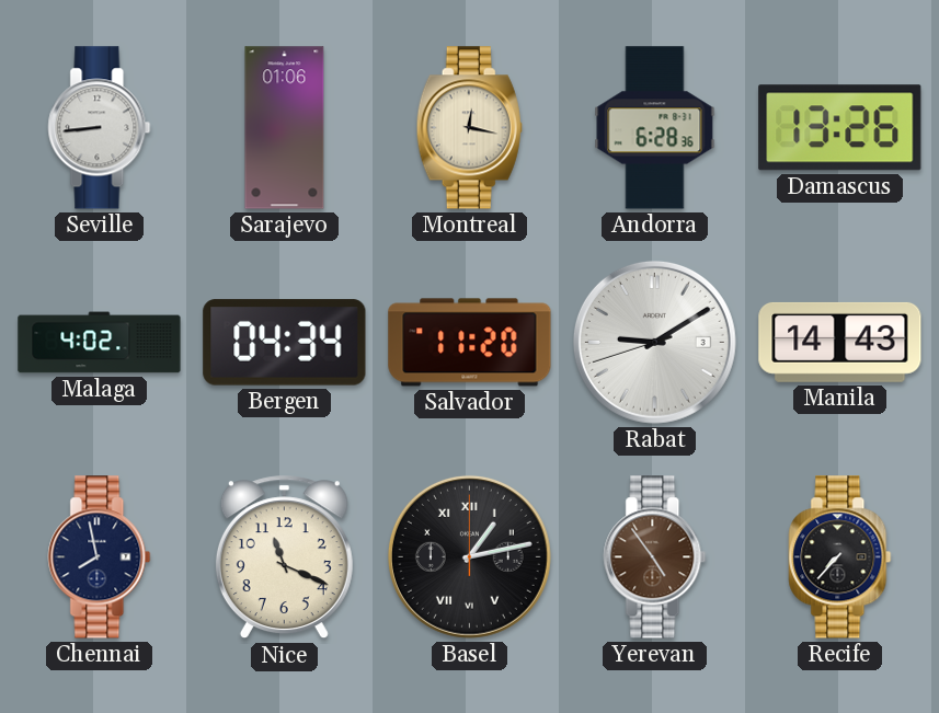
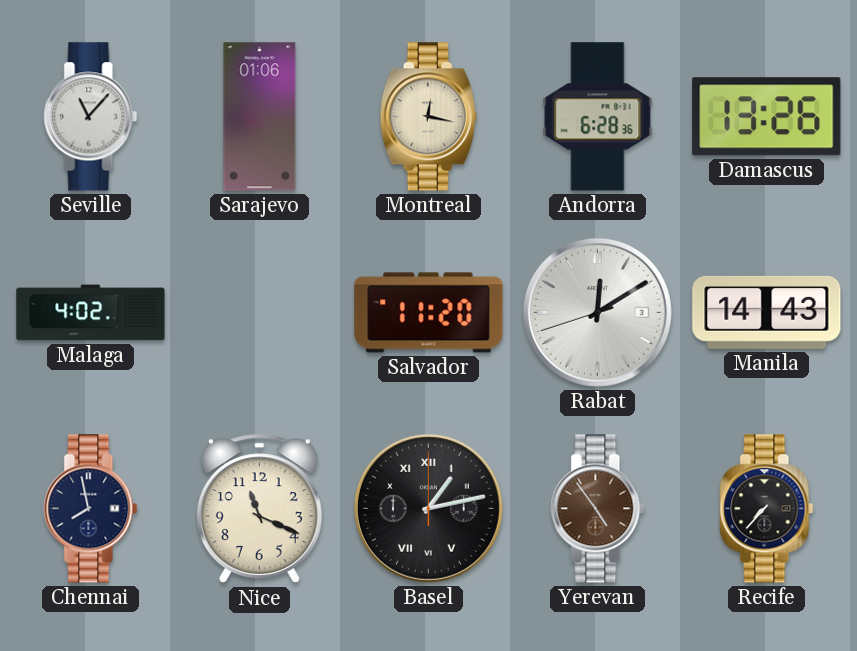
Seville: 8:44 -> 11:07 (91, 117)
Bergen: 04:34 -> none (285, 343)
Rabat: 9:09 -> 12:09 (597, 312)
